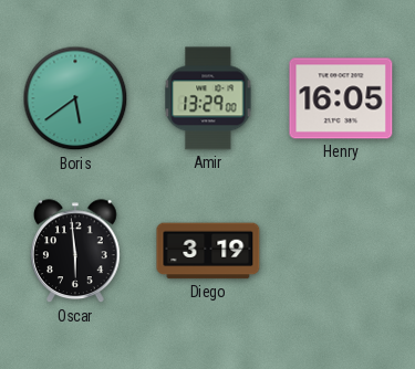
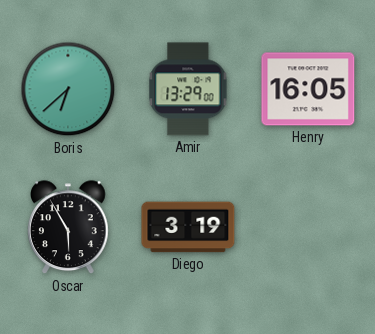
Boris: 5:39 -> 6:38 (68, 89)
Oscar: 5:59 -> 5:55 (68, 228)
